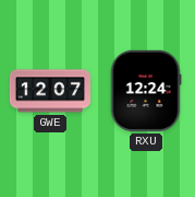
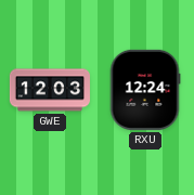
GWE: 12:07 -> 12:03 (50, 90)
